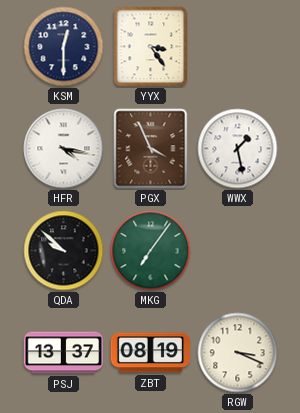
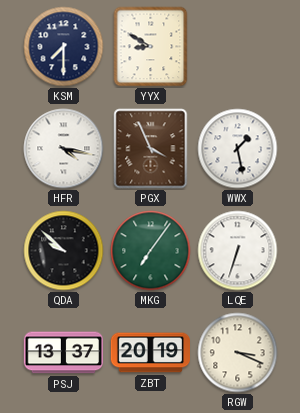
KSM: 12:30 -> 7:30 (64, 47)
YYX: 3:24 -> 8:50 (151, 47)
LQE: none -> 6:33 (238, 251)
ZBT: 08:19 -> 20:19 (151, 353)
